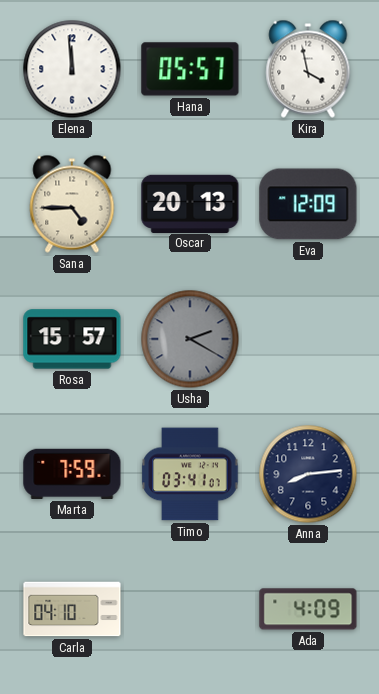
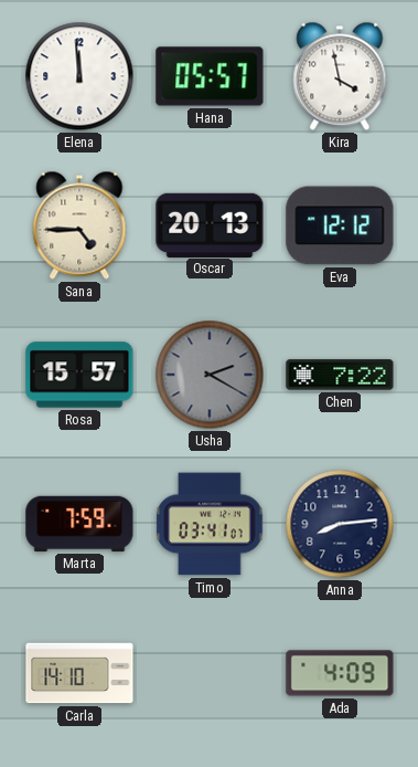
Eva: 12:09 -> 12:12 (340, 225)
Chen: none -> 7:22 (340, 375)
Carla: 04:10 -> 14:10 (79, 673)
